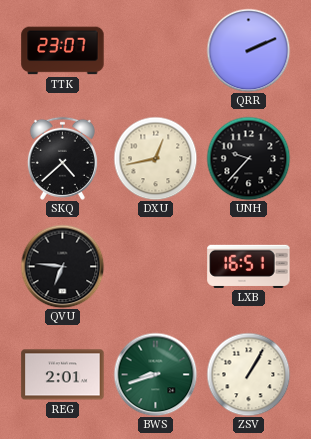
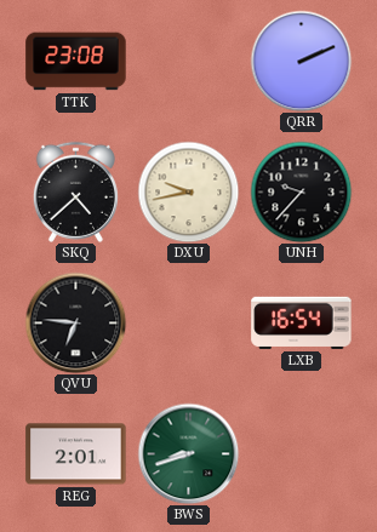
TTK: 23:07 -> 23:08 (76, 62)
DXU: 12:43 -> 9:43 (188, 191)
LXB: 16:51 -> 16:54 (302, 322)
ZSV: 1:05 -> none (248, 374)
